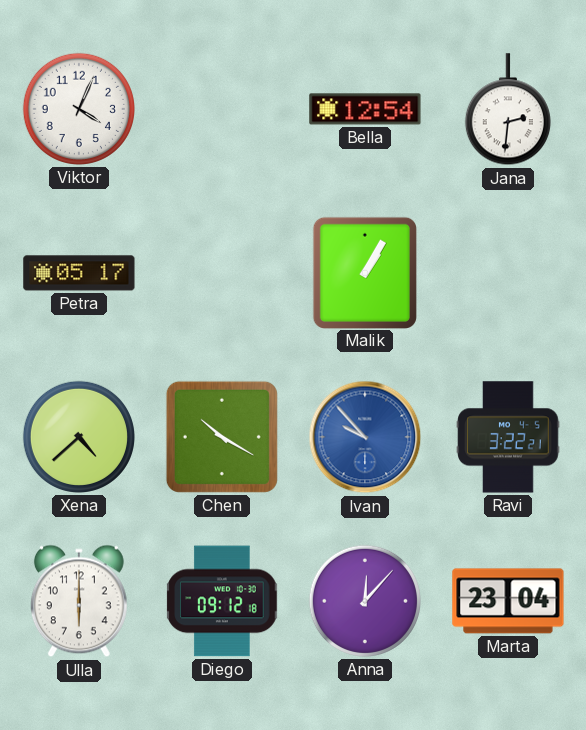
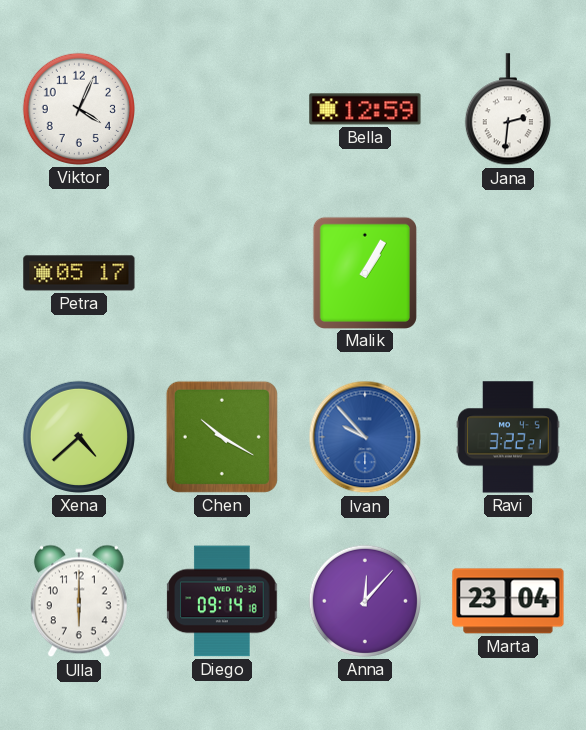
Bella: 12:54 -> 12:59 (365, 109)
Diego: 09:12 -> 09:14 (222, 601)
